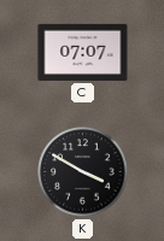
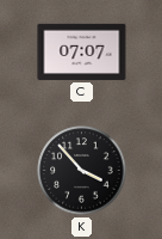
K: 3:50 -> 3:53 (82, 171)
